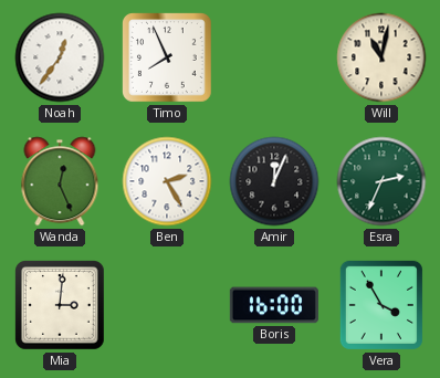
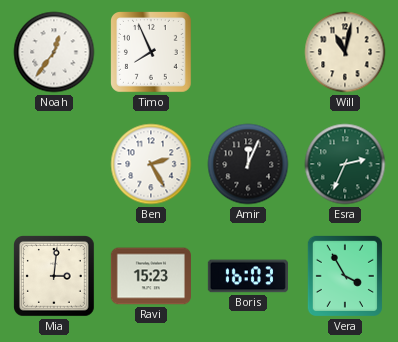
Wanda: 12:26 -> none (60, 181)
Ravi: none -> 15:23 (151, 276)
Boris: 16:00 -> 16:03 (248, 276)
